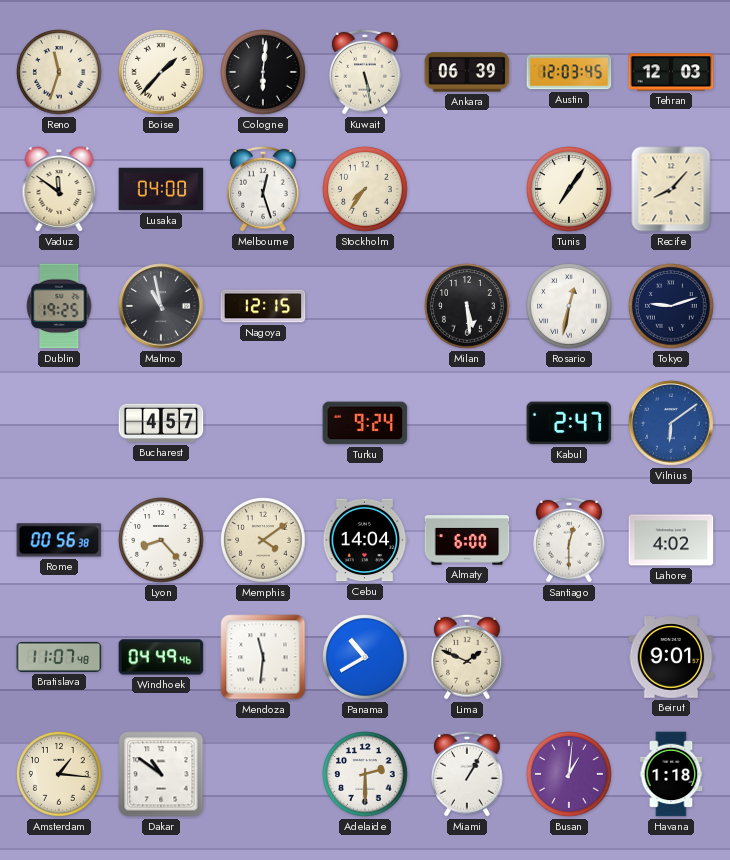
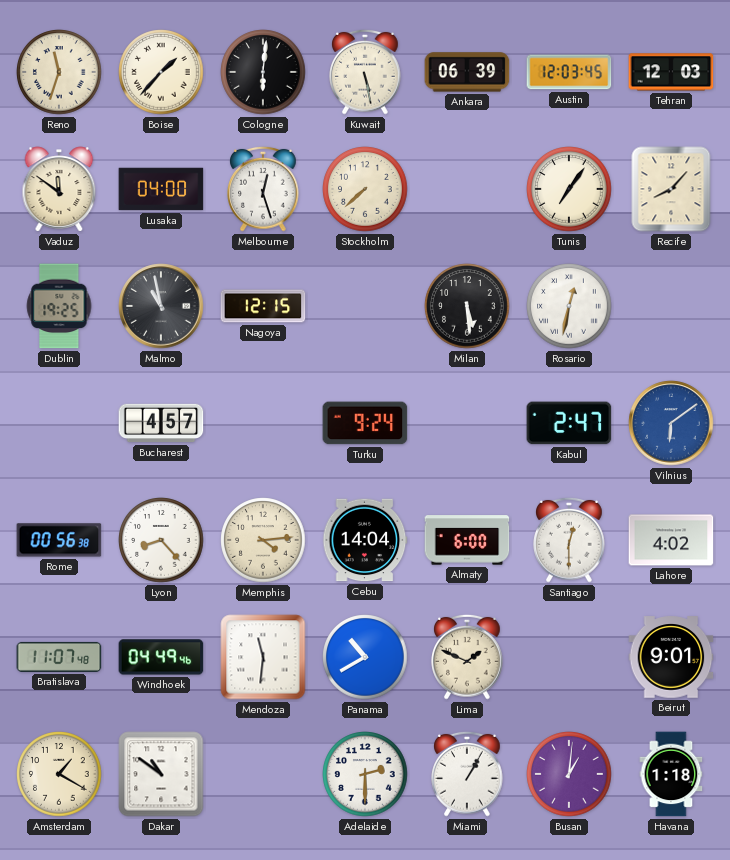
Stockholm: 7:36 -> 7:38 (365, 189)
Tokyo: 9:12 -> none (671, 306)
Memphis: 4:09 -> 4:14 (263, 540)
Amsterdam: 1:16 -> 1:20 (59, 774)
